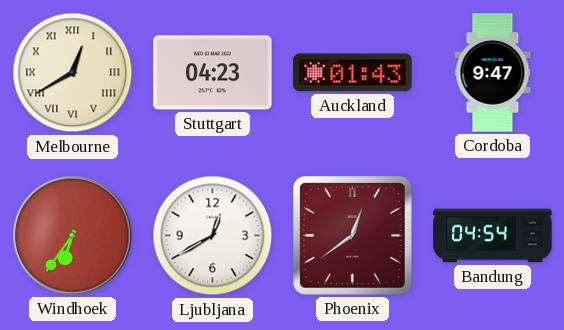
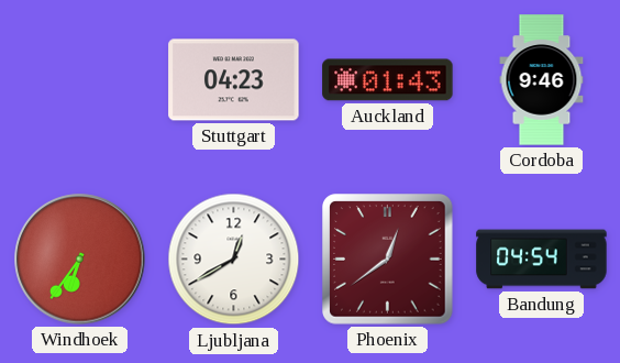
Melbourne: 12:40 -> none (73, 73)
Cordoba: 9:47 -> 9:46 (542, 80)
